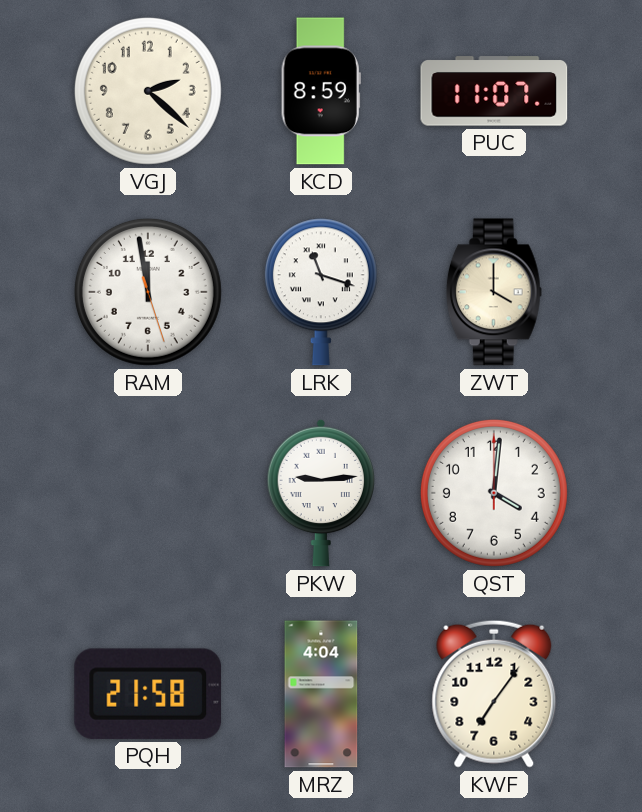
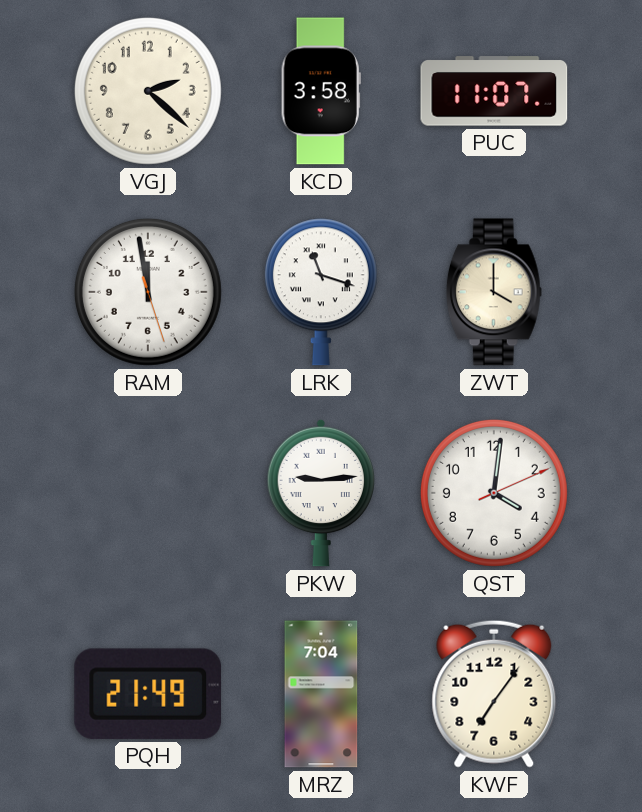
KCD: 8:59 -> 3:58 (321, 91)
QST: 4:01:00 -> 4:01:11 (494, 493)
PQH: 21:58 -> 21:49 (148, 694)
MRZ: 4:04 -> 7:04 (321, 694)
